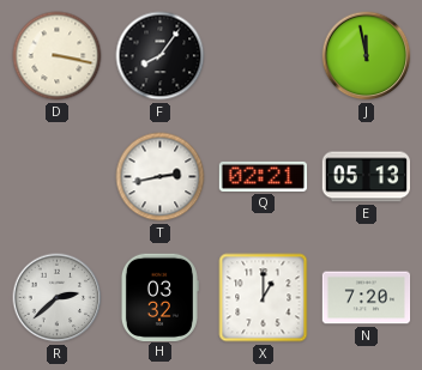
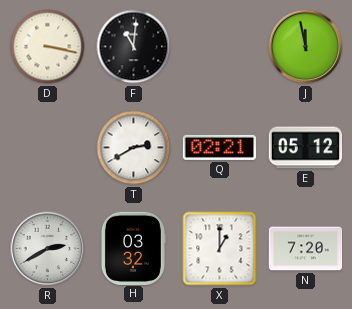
F: 8:06 -> 11:01 (134, 47)
T: 2:43 -> 2:40 (134, 148)
E: 05:13 -> 05:12 (305, 148)
R: 2:38 -> 2:40 (48, 249)
